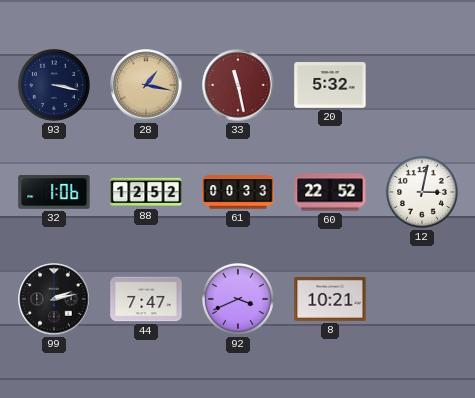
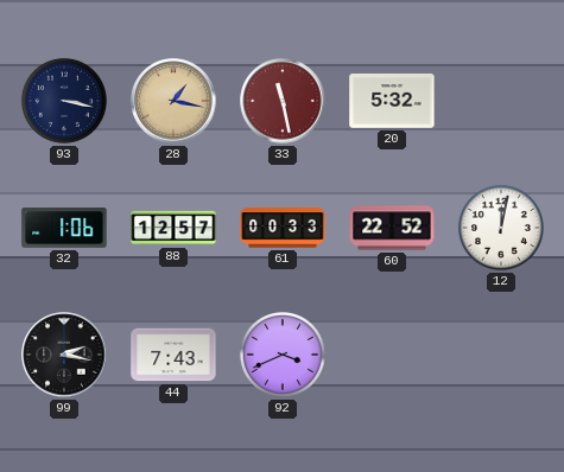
88: 12:52 -> 12:57 (173, 228)
12: 3:02 -> 12:02 (501, 228)
99: 2:13 -> 2:17 (64, 355)
44: 7:47 -> 7:43 (173, 355)
8: 10:21 -> none (330, 299)
